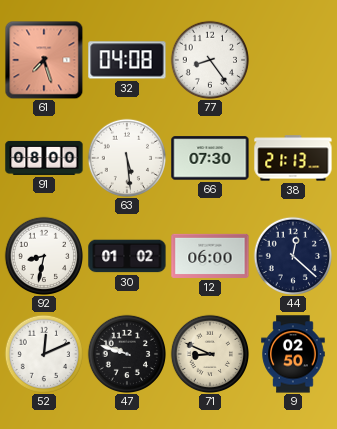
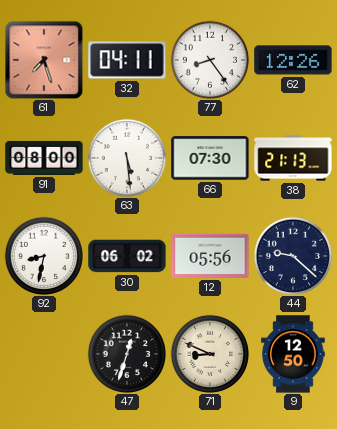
32: 04:08 -> 04:11 (127, 60)
62: none -> 12:26 (293, 60)
30: 01:02 -> 06:02 (127, 256)
12: 06:00 -> 05:56 (210, 256)
44: 12:22 -> 9:22 (292, 255)
52: 12:11 -> none (43, 353)
47: 9:48 -> 12:33 (126, 353)
9: 02:50 -> 12:50 (293, 354)
